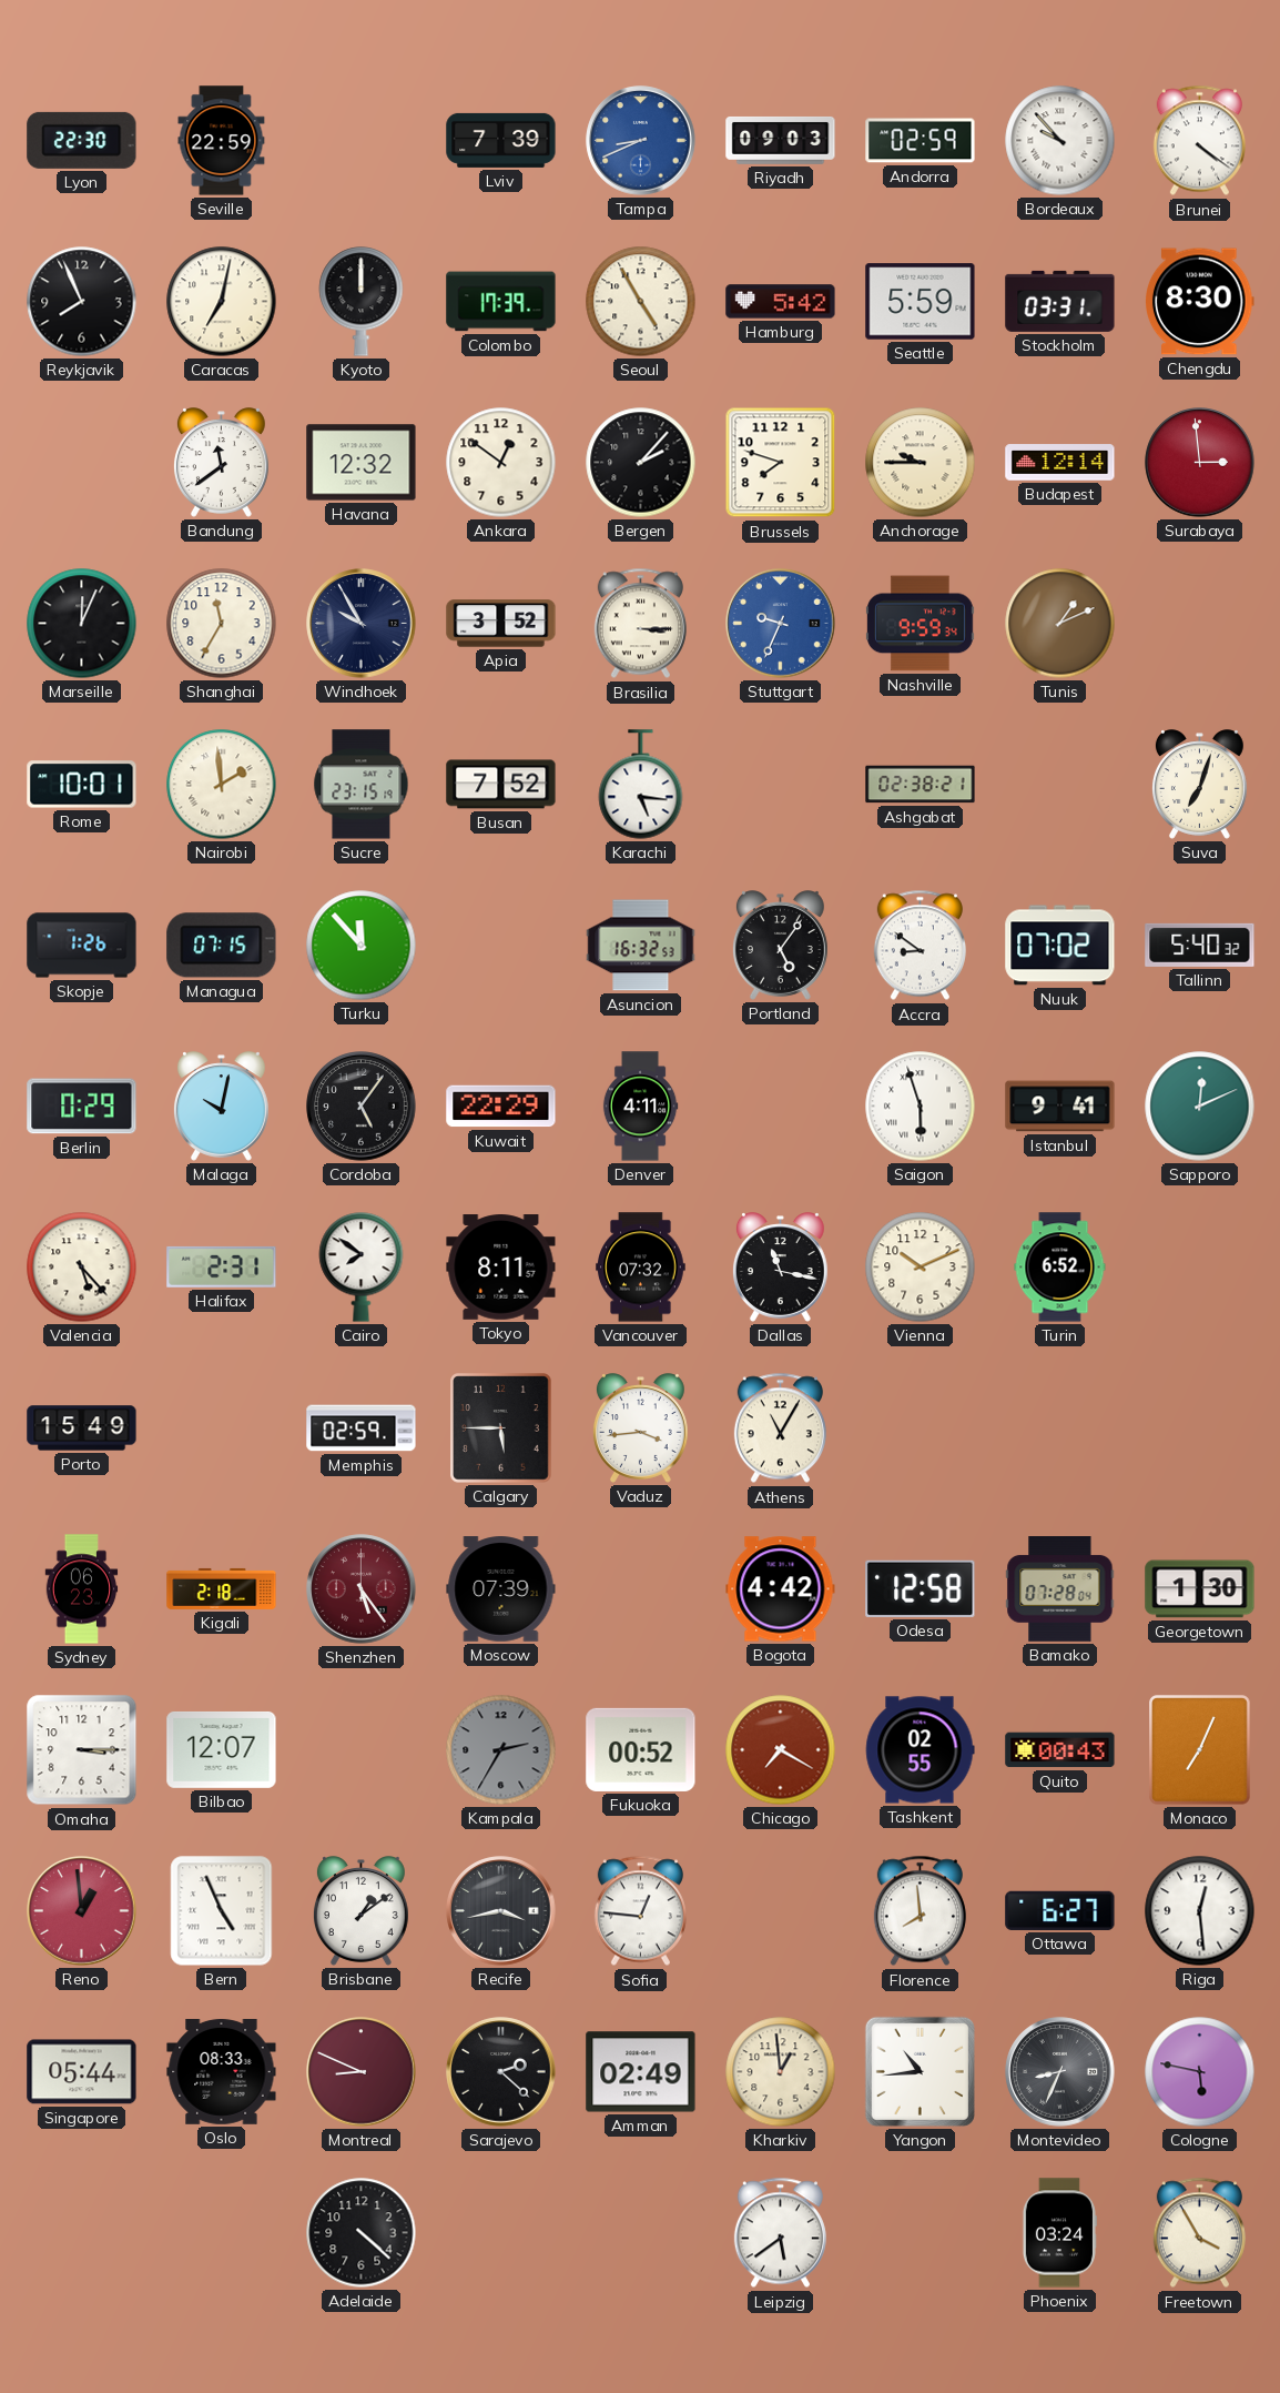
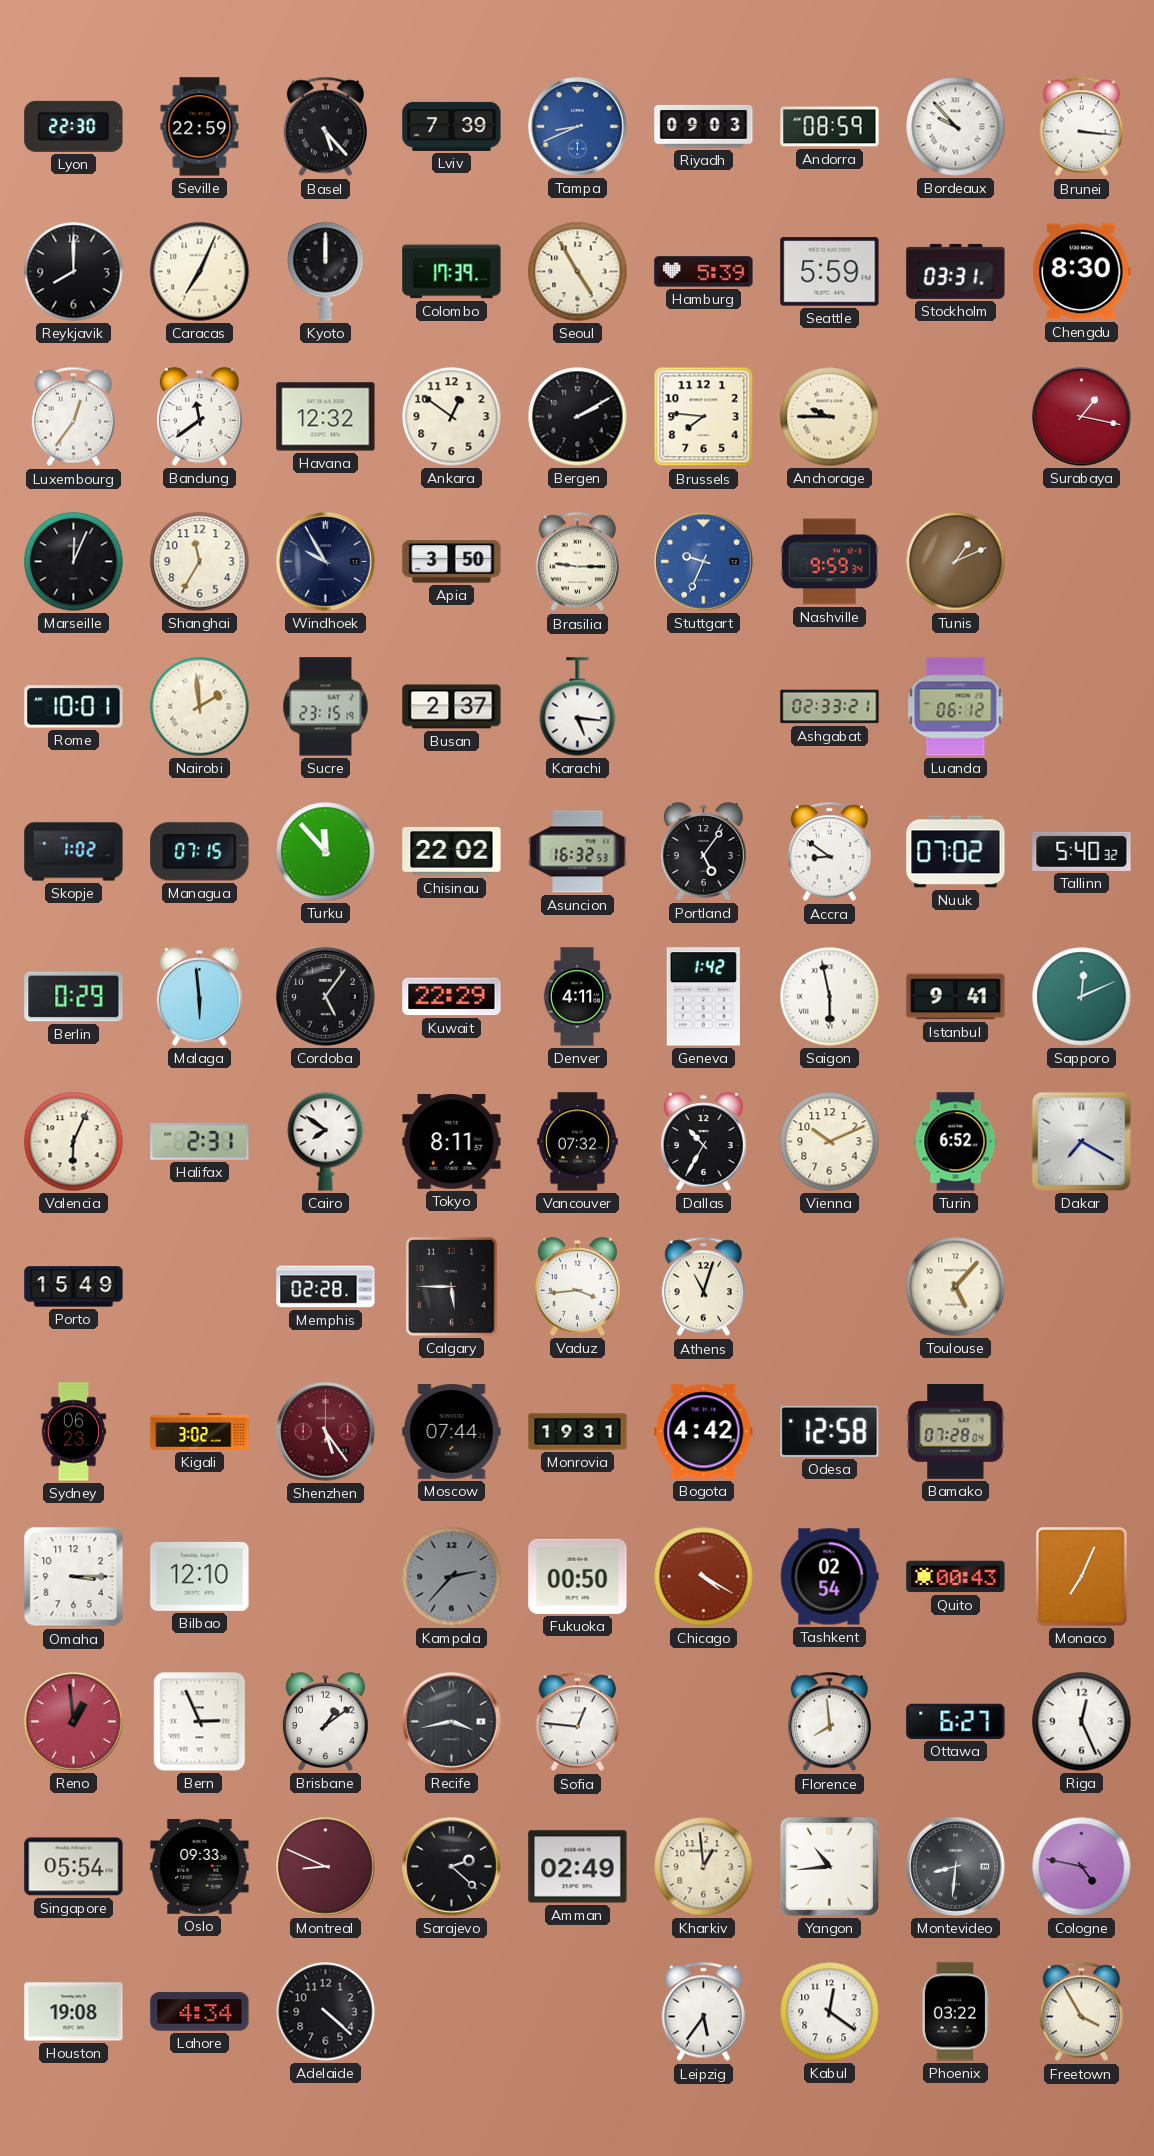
Basel: none -> 5:23 (325, 127)
Andorra: 02:59 -> 08:59 (830, 127)
Brunei: 4:21 -> 3:16 (1081, 127)
Reykjavik: 7:56 -> 8:00 (74, 272)
Caracas: 7:02 -> 7:04 (200, 272)
Hamburg: 5:42 -> 5:39 (704, 272)
Luxembourg: none -> 12:36 (73, 417)
Bergen: 2:07 -> 2:10 (578, 417)
Brussels: 7:48 -> 7:46 (704, 417)
Budapest: 12:14 -> none (1060, 463)
Surabaya: 2:59 -> 1:17 (1082, 417)
Apia: 3:52 -> 3:50 (452, 562)
Brasilia: 3:15 -> 9:15 (577, 562)
Busan: 7:52 -> 2:37 (452, 707)
Ashgabat: 02:38 -> 02:33 (830, 707)
Luanda: none -> 06:12 (956, 707)
Suva: 7:03 -> none (1199, 785)
Skopje: 1:26 -> 1:02 (74, 852)
Chisinau: none -> 22:02 (452, 851)
Malaga: 10:02 -> 5:59 (199, 997)
Geneva: none -> 1:42 (703, 997)
Saigon: 5:57 -> 5:58 (830, 997)
Valencia: 5:23 -> 6:04 (74, 1142)
Dallas: 11:17 -> 10:35 (703, 1142)
Dakar: none -> 7:20 (1081, 1141)
Memphis: 02:59 -> 02:28 (326, 1287)
Athens: 11:05 -> 11:03 (703, 1287)
Toulouse: none -> 5:07 (956, 1287)
Kigali: 2:18 -> 3:02 (200, 1431)
Moscow: 07:39 -> 07:44 (452, 1432)
Monrovia: none -> 19:31 (578, 1432)
Georgetown: 1:30 -> none (1200, 1589)
Bilbao: 12:07 -> 12:10 (200, 1576)
Kampala: 2:35 -> 2:37 (452, 1577)
Fukuoka: 00:52 -> 00:50 (578, 1576)
Chicago: 7:20 -> 4:20 (704, 1577)
Tashkent: 02:55 -> 02:54 (829, 1577)
Bern: 4:56 -> 2:56 (200, 1722)
Riga: 12:29 -> 12:26 (1082, 1722)
Singapore: 05:44 -> 05:54 (74, 1867)
Oslo: 08:33 -> 09:33 (200, 1867)
Montevideo: 8:34 -> 8:31 (956, 1867)
Cologne: 5:47 -> 4:47 (1082, 1867)
Houston: none -> 19:08 (74, 2012)
Lahore: none -> 4:34 (200, 2012)
Leipzig: 5:39 -> 5:36 (703, 2012)
Kabul: none -> 12:21 (830, 2012)
Phoenix: 03:24 -> 03:22 (955, 2012)
